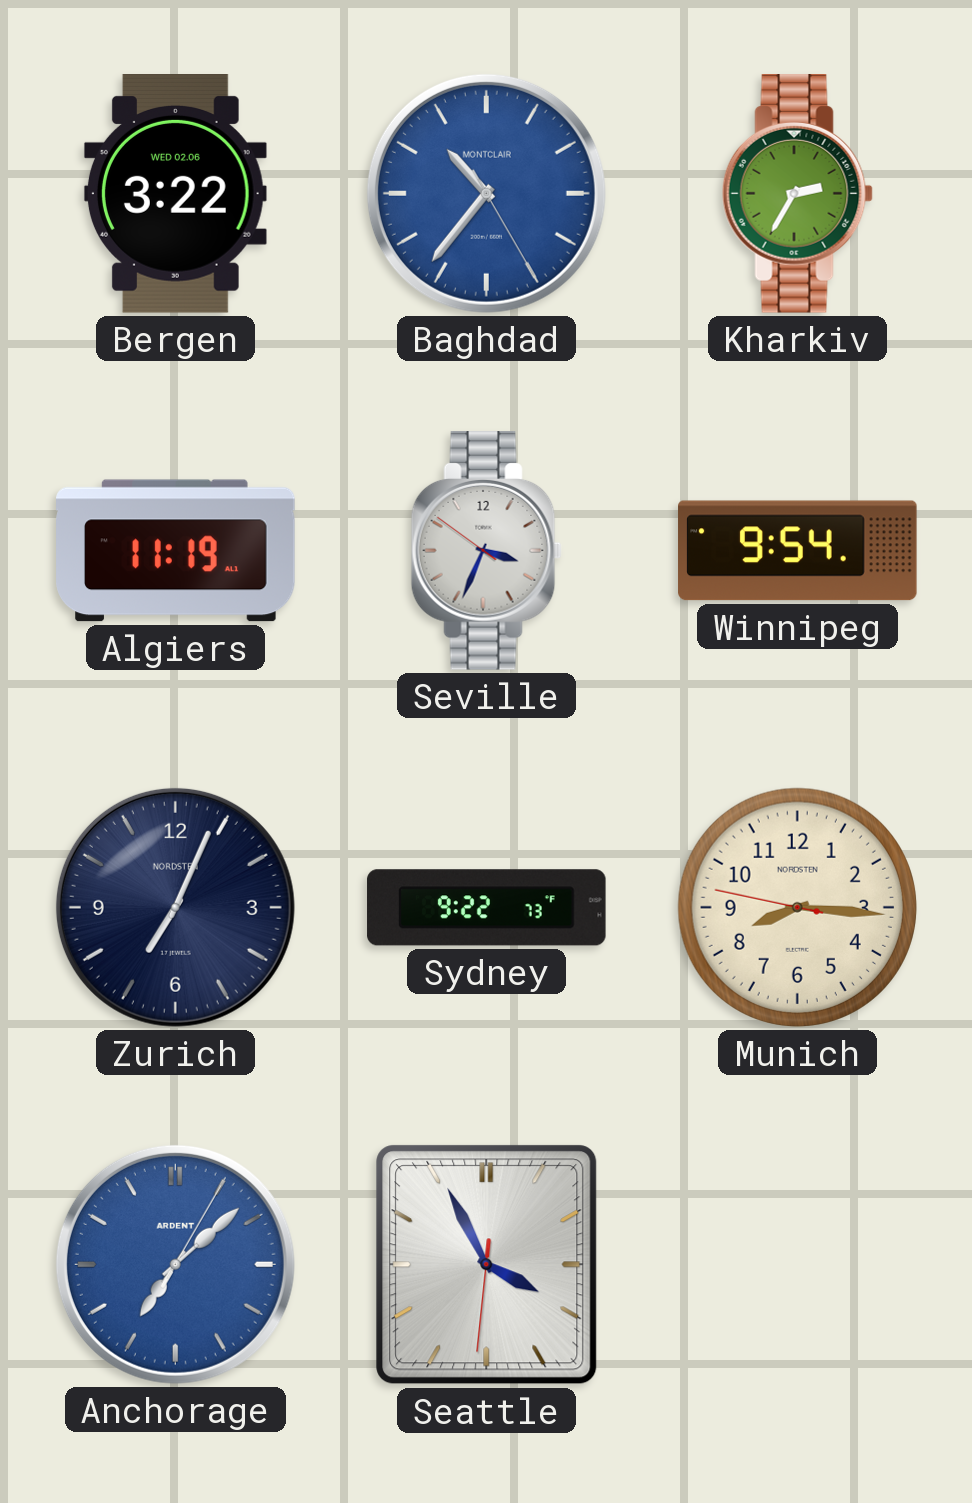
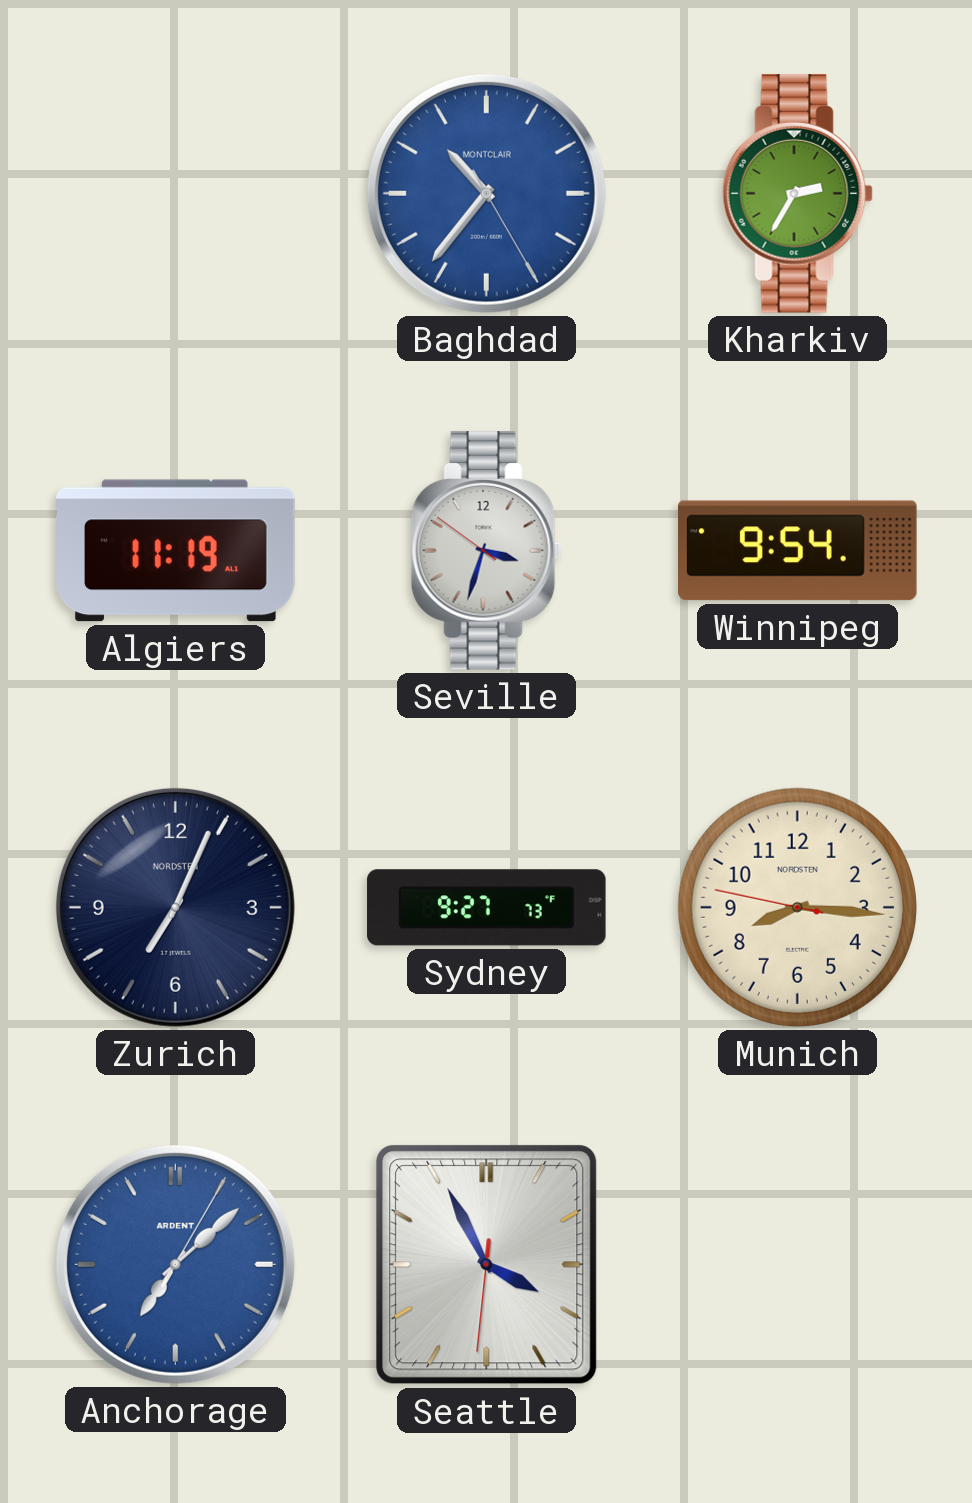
Bergen: 3:22 -> none (175, 194)
Seville: 3:33 -> 3:32 (486, 551)
Sydney: 9:22 -> 9:27 (487, 908)
